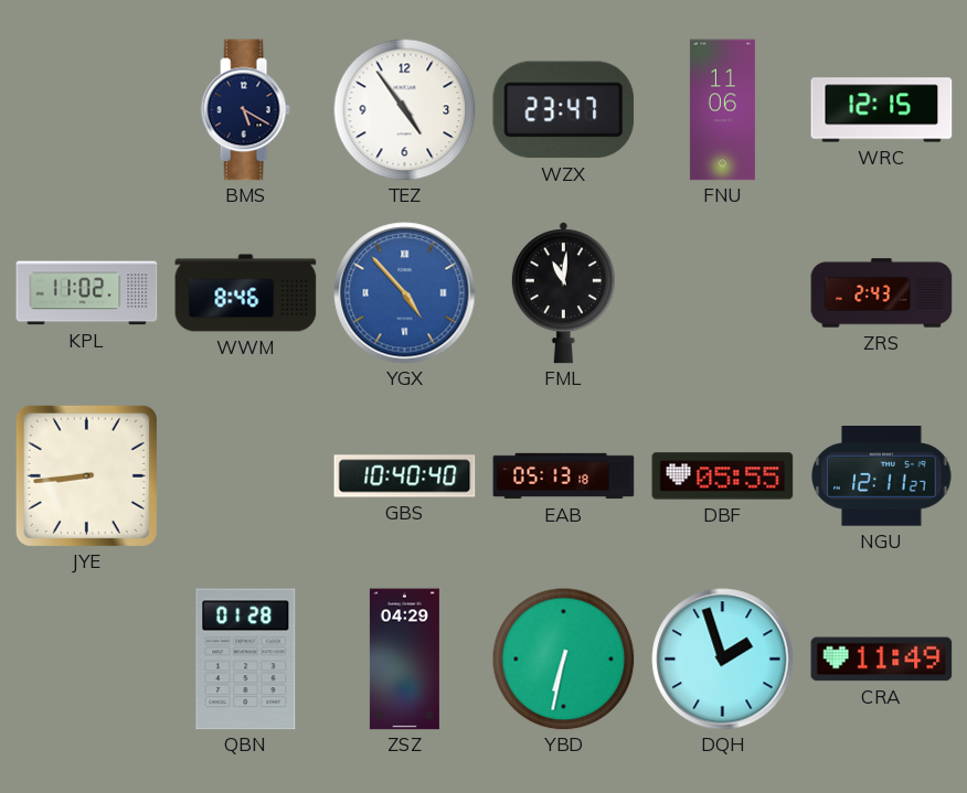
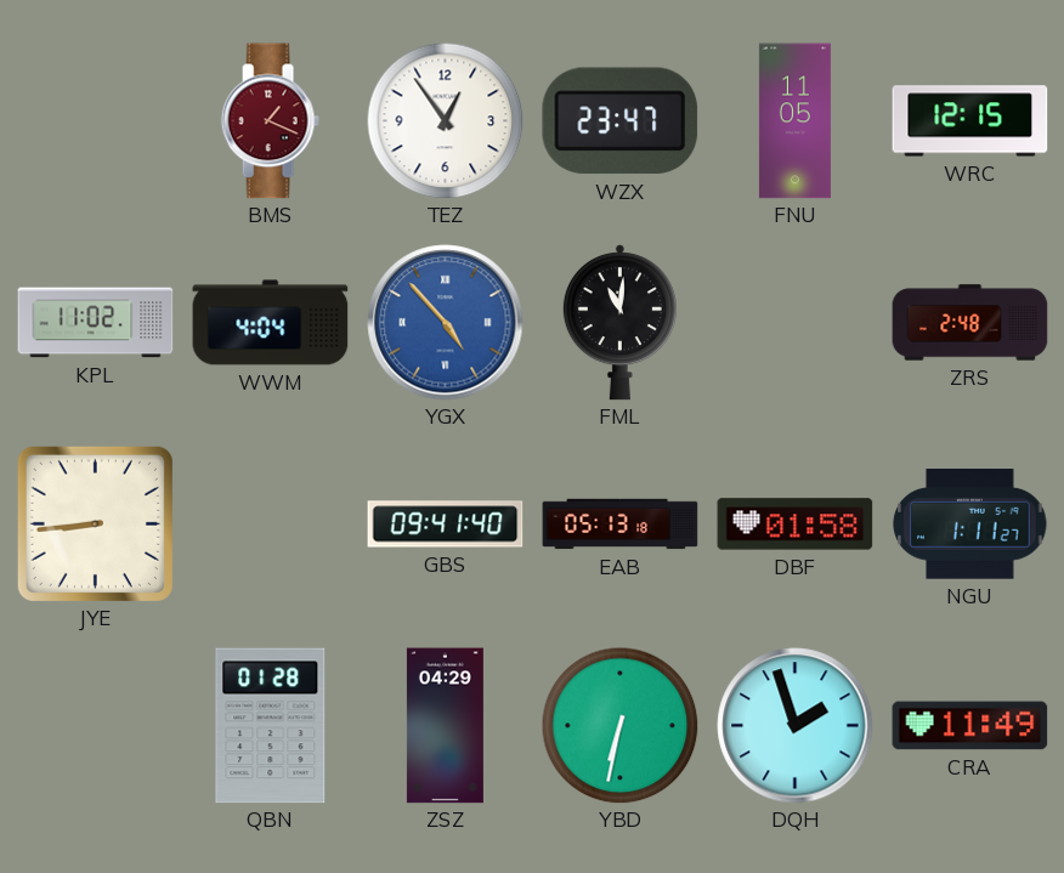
BMS: 5:20 -> 1:19 (270, 121)
BMS dial: navy -> burgundy (270, 121)
TEZ: 4:54 -> 12:54 (445, 120)
FNU: 11:06 -> 11:05 (794, 121)
WWM: 8:46 -> 4:04 (271, 323)
ZRS: 2:43 -> 2:48 (970, 323)
GBS: 10:40 -> 09:41 (446, 525)
DBF: 05:55 -> 01:58 (796, 525)
NGU: 12:11 -> 1:11 (970, 525)
